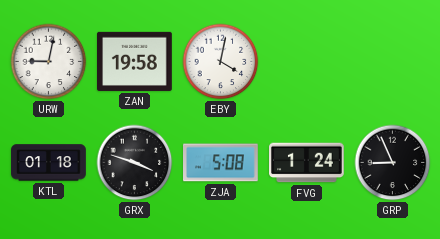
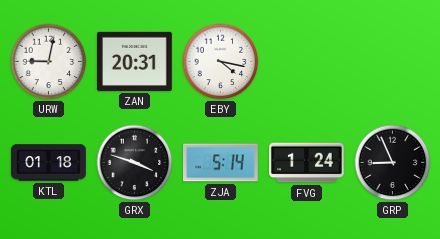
ZAN: 19:58 -> 20:31 (135, 61)
EBY: 4:02 -> 4:17 (221, 62)
ZJA: 5:08 -> 5:14 (221, 163)
